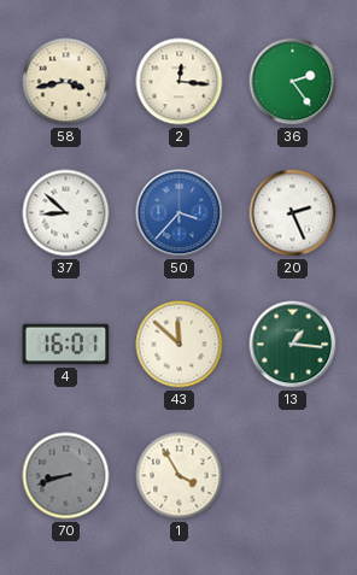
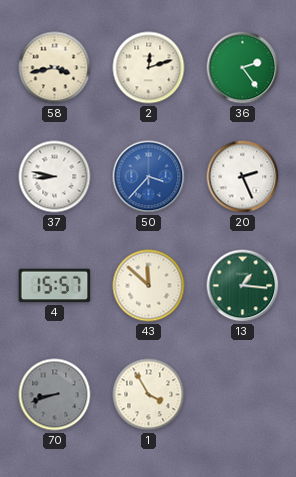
2: 12:16 -> 12:12 (149, 68)
37: 8:52 -> 8:47 (55, 177)
4: 16:01 -> 15:57 (55, 286)
